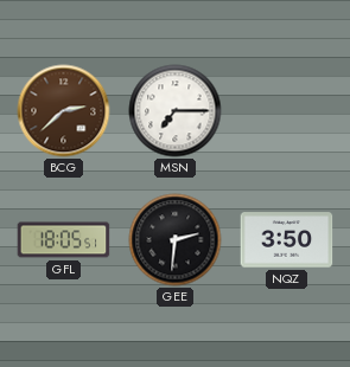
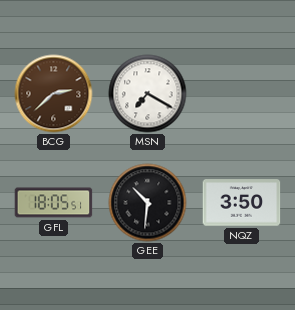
MSN: 7:15 -> 7:20 (148, 94)
GEE: 2:31 -> 10:31 (148, 203)
